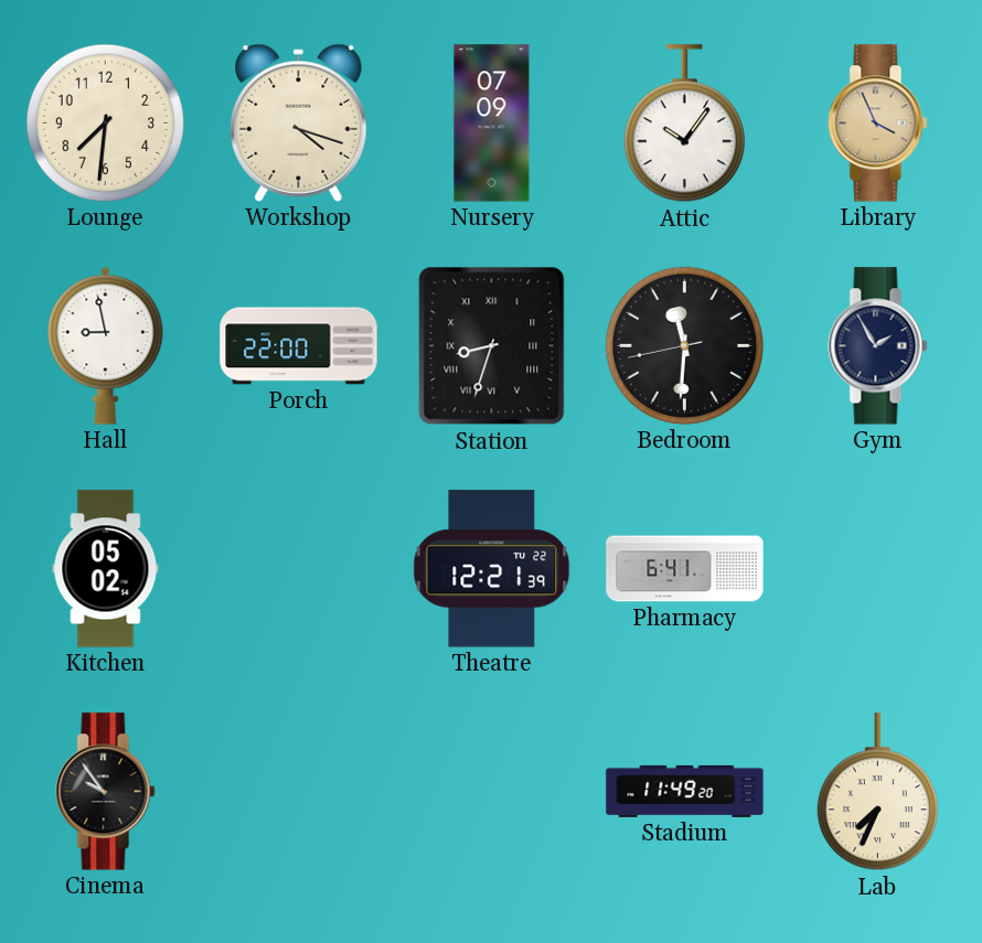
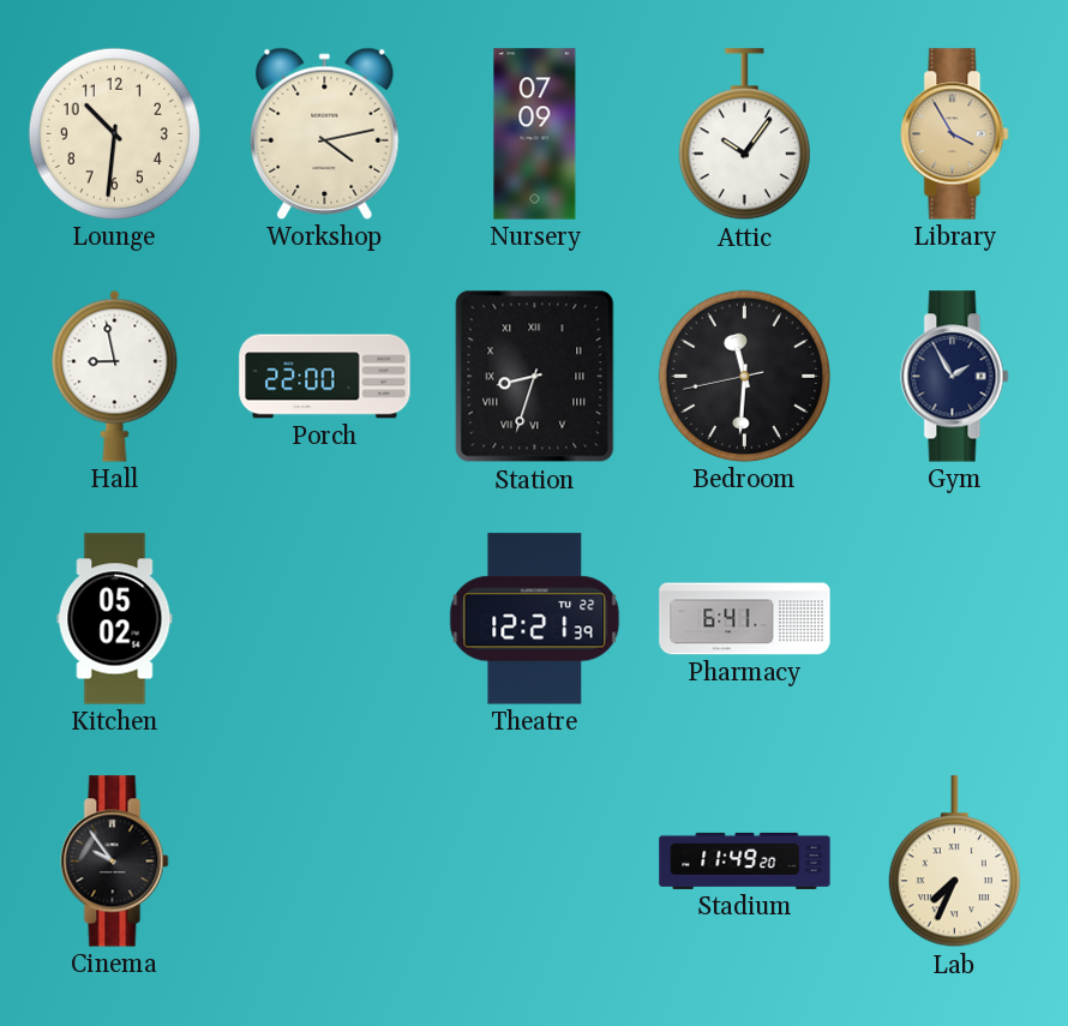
Lounge: 7:31 -> 10:31 (114, 133)
Workshop: 4:18 -> 4:13 (325, 133)
Library: 3:56 -> 3:55 (955, 134)
